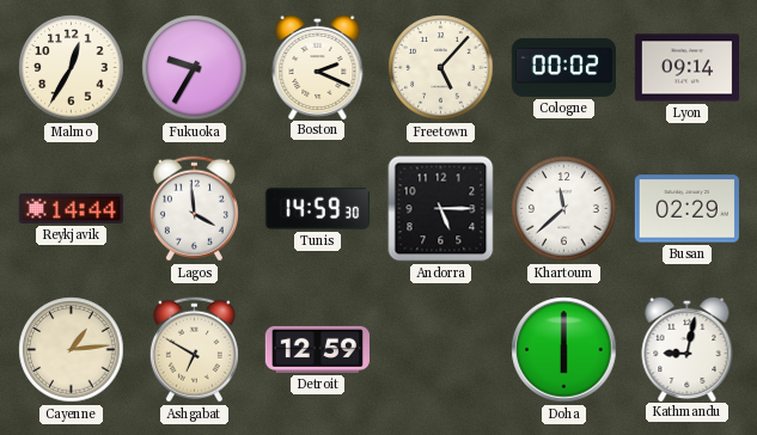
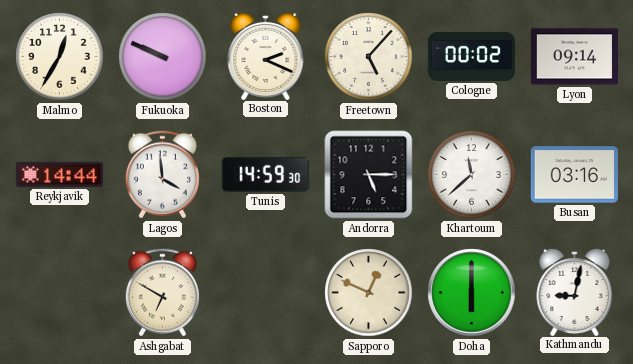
Fukuoka: 9:35 -> 9:49 (163, 57)
Busan: 02:29 -> 03:16 (574, 175)
Cayenne: 1:14 -> none (72, 350)
Detroit: 12:59 -> none (317, 349)
Sapporo: none -> 12:49 (369, 293)
